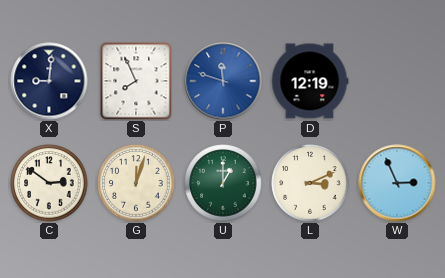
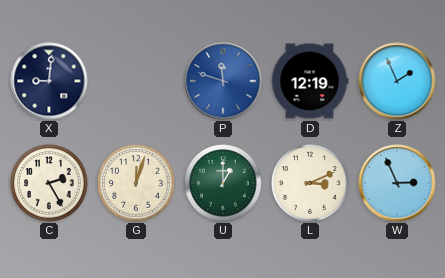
S: 7:56 -> none (136, 81)
Z: none -> 1:56 (397, 81)
C: 2:51 -> 2:25 (49, 183)
